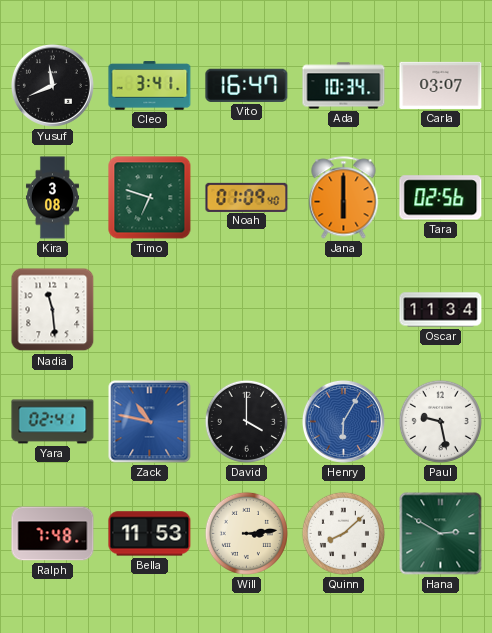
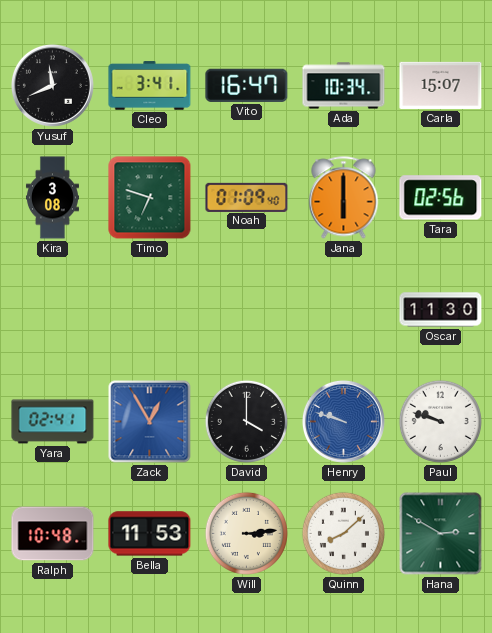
Carla: 03:07 -> 15:07 (441, 85)
Nadia: 11:29 -> none (53, 310)
Oscar: 11:34 -> 11:30 (441, 310)
Zack: 10:47 -> 12:55 (150, 422)
Henry: 6:05 -> 9:48 (343, 421)
Paul: 9:28 -> 9:48 (440, 421)
Ralph: 7:48 -> 10:48 (53, 534)
